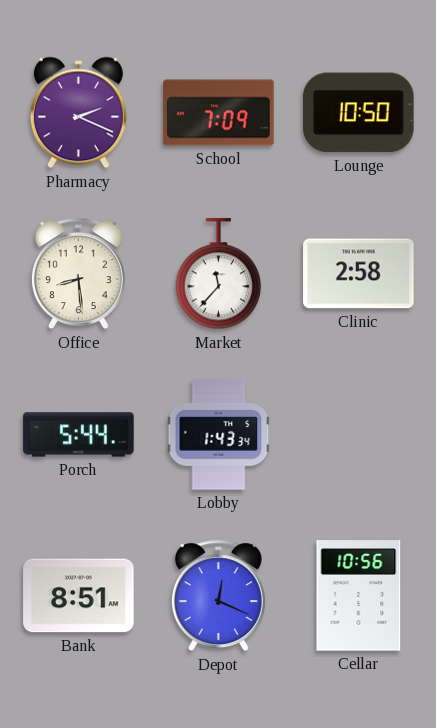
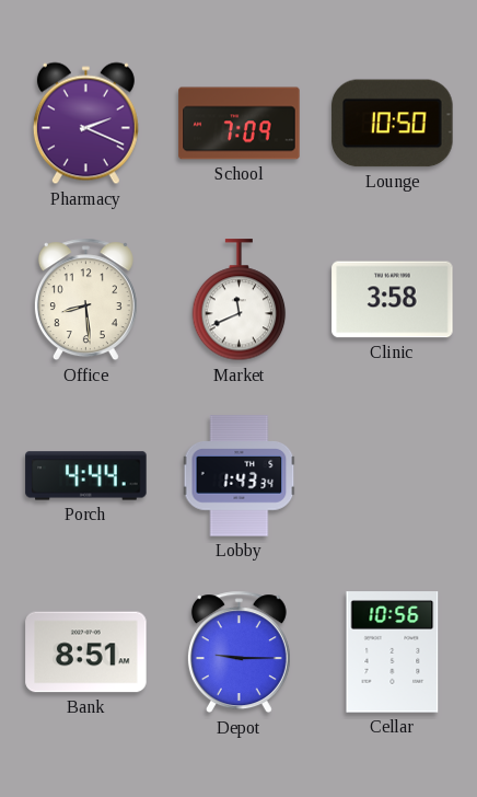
Market: 11:37 -> 11:41 (240, 300)
Clinic: 2:58 -> 3:58 (393, 300)
Porch: 5:44 -> 4:44 (86, 476)
Depot: 12:19 -> 9:15 (238, 652)
